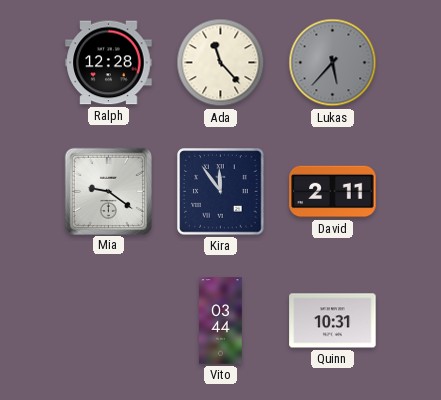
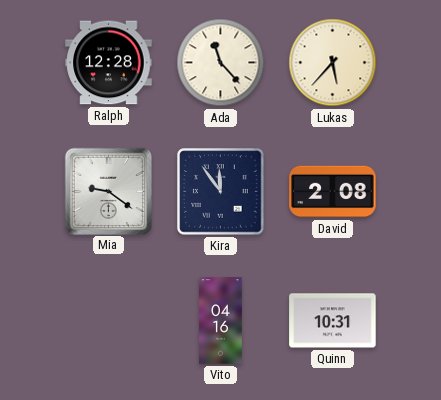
Lukas dial: grey -> cream (333, 63)
David: 2:11 -> 2:08 (333, 192)
Vito: 03:44 -> 04:16 (221, 321)
